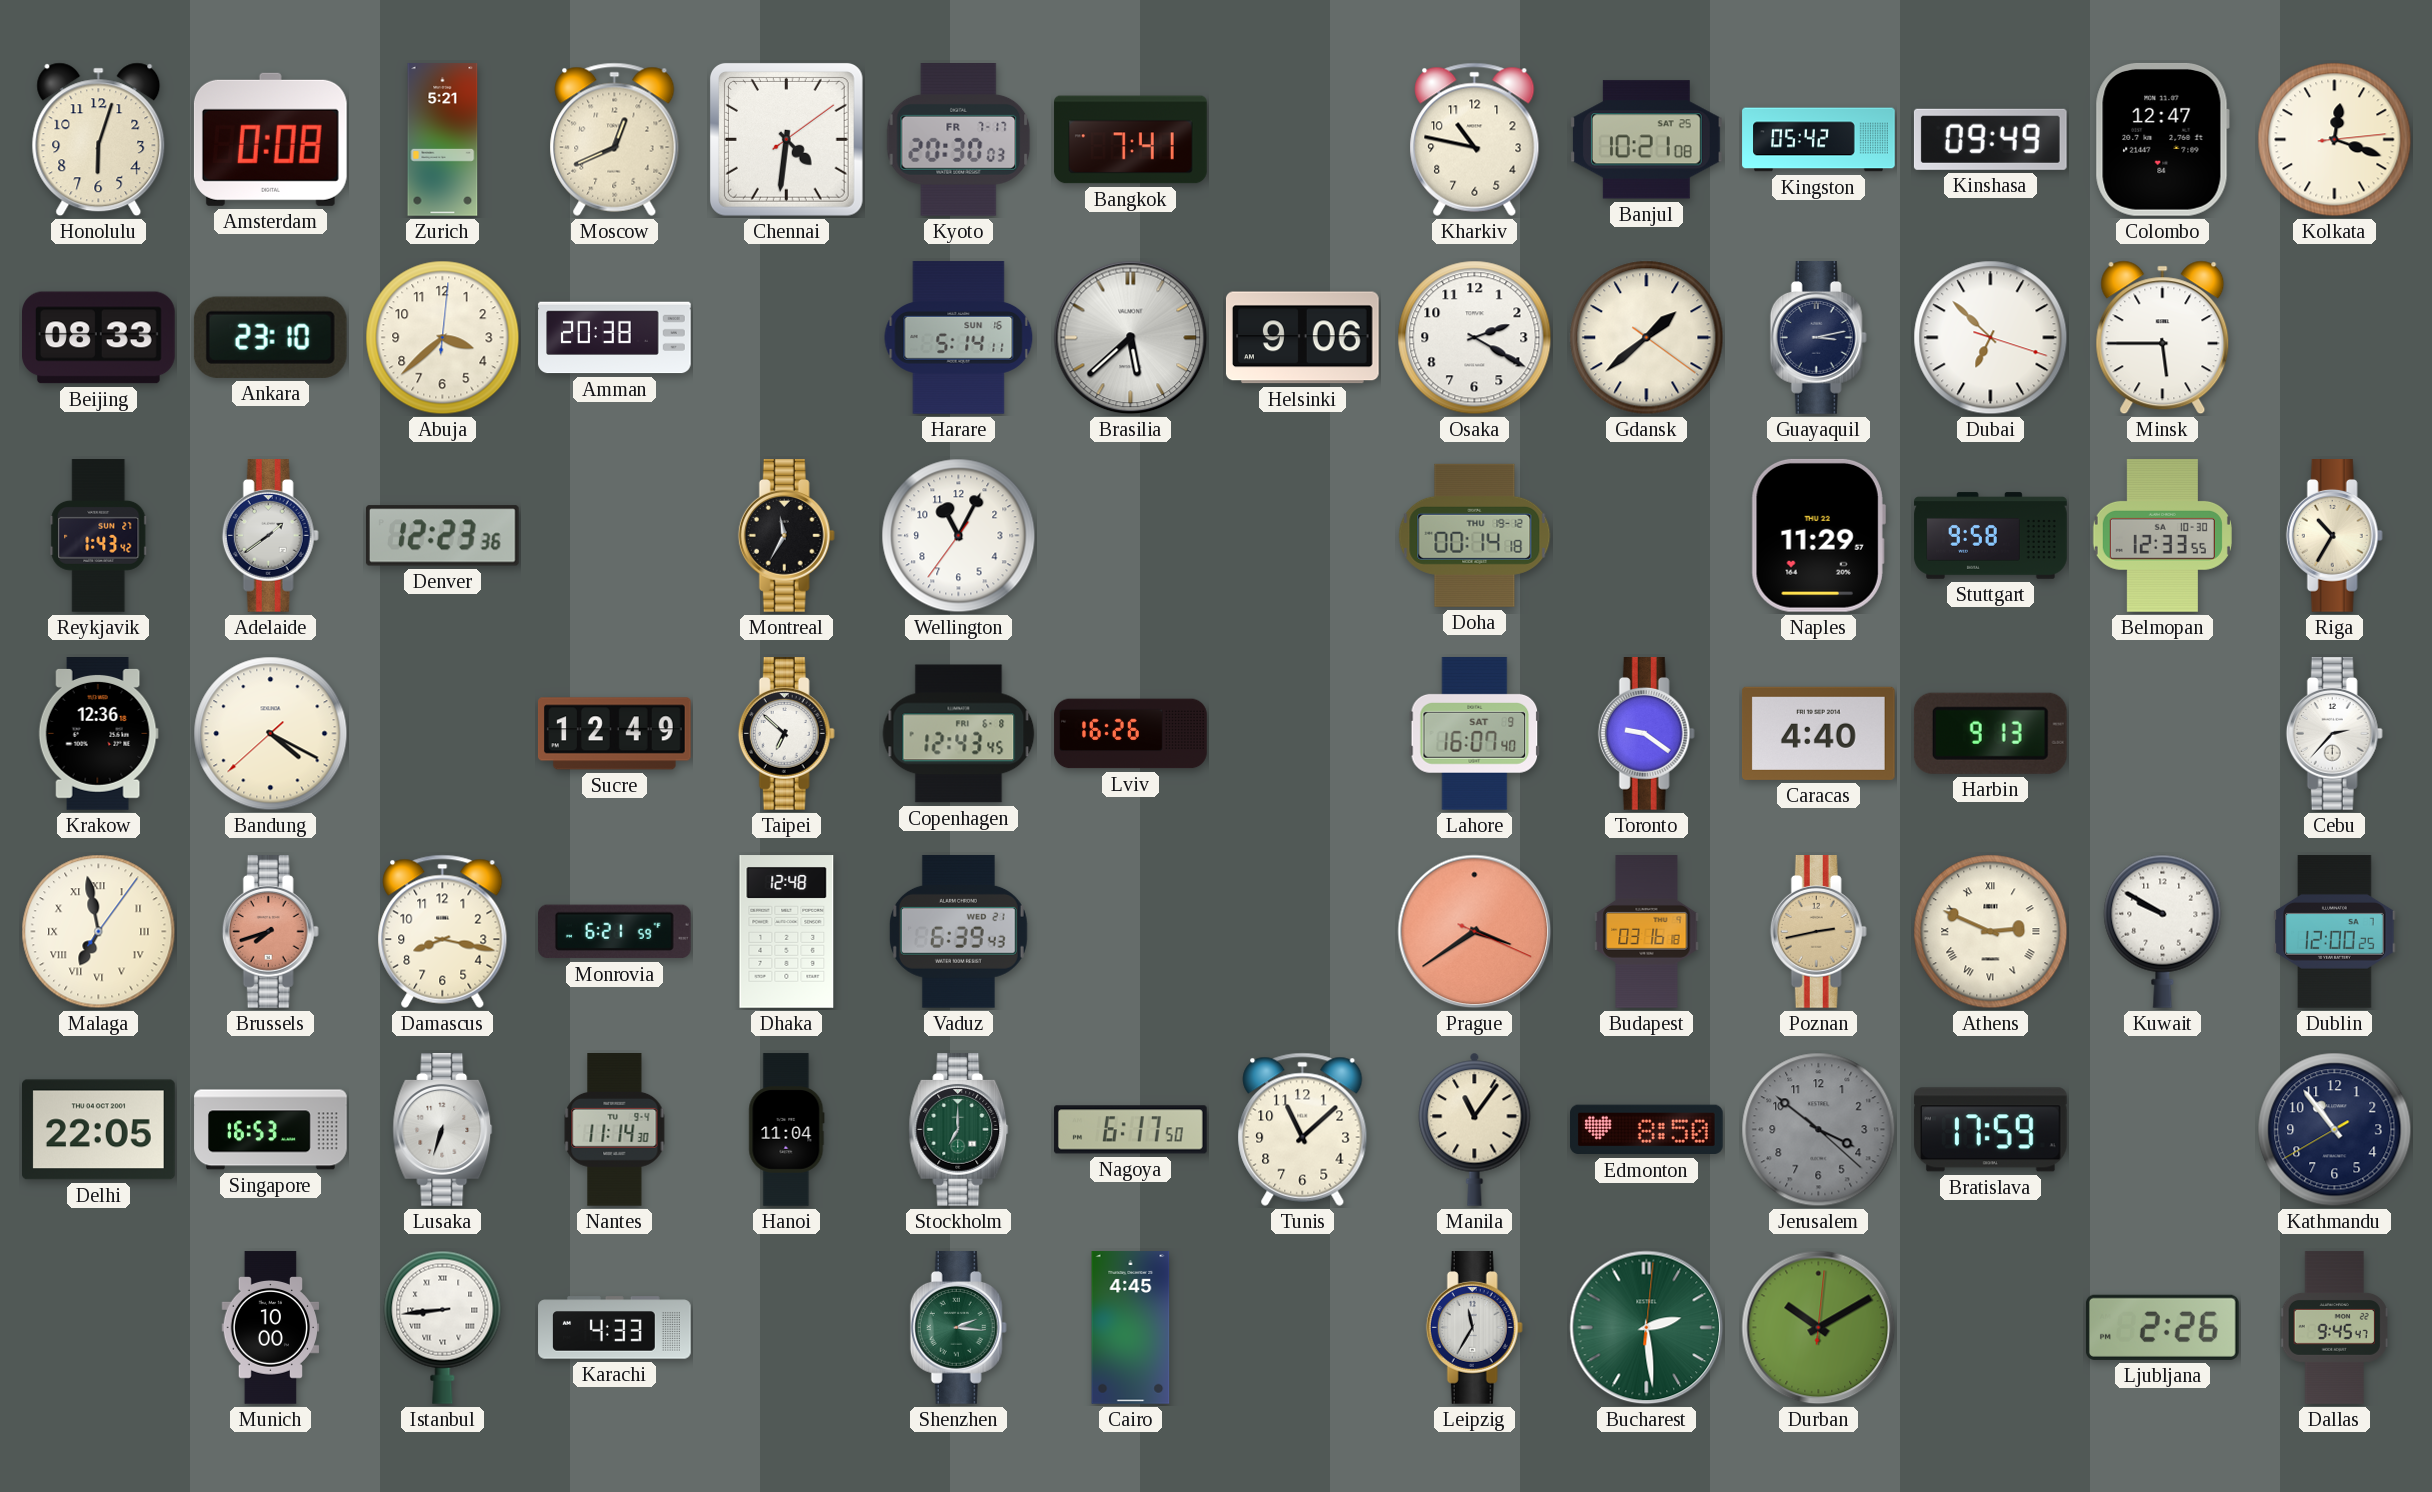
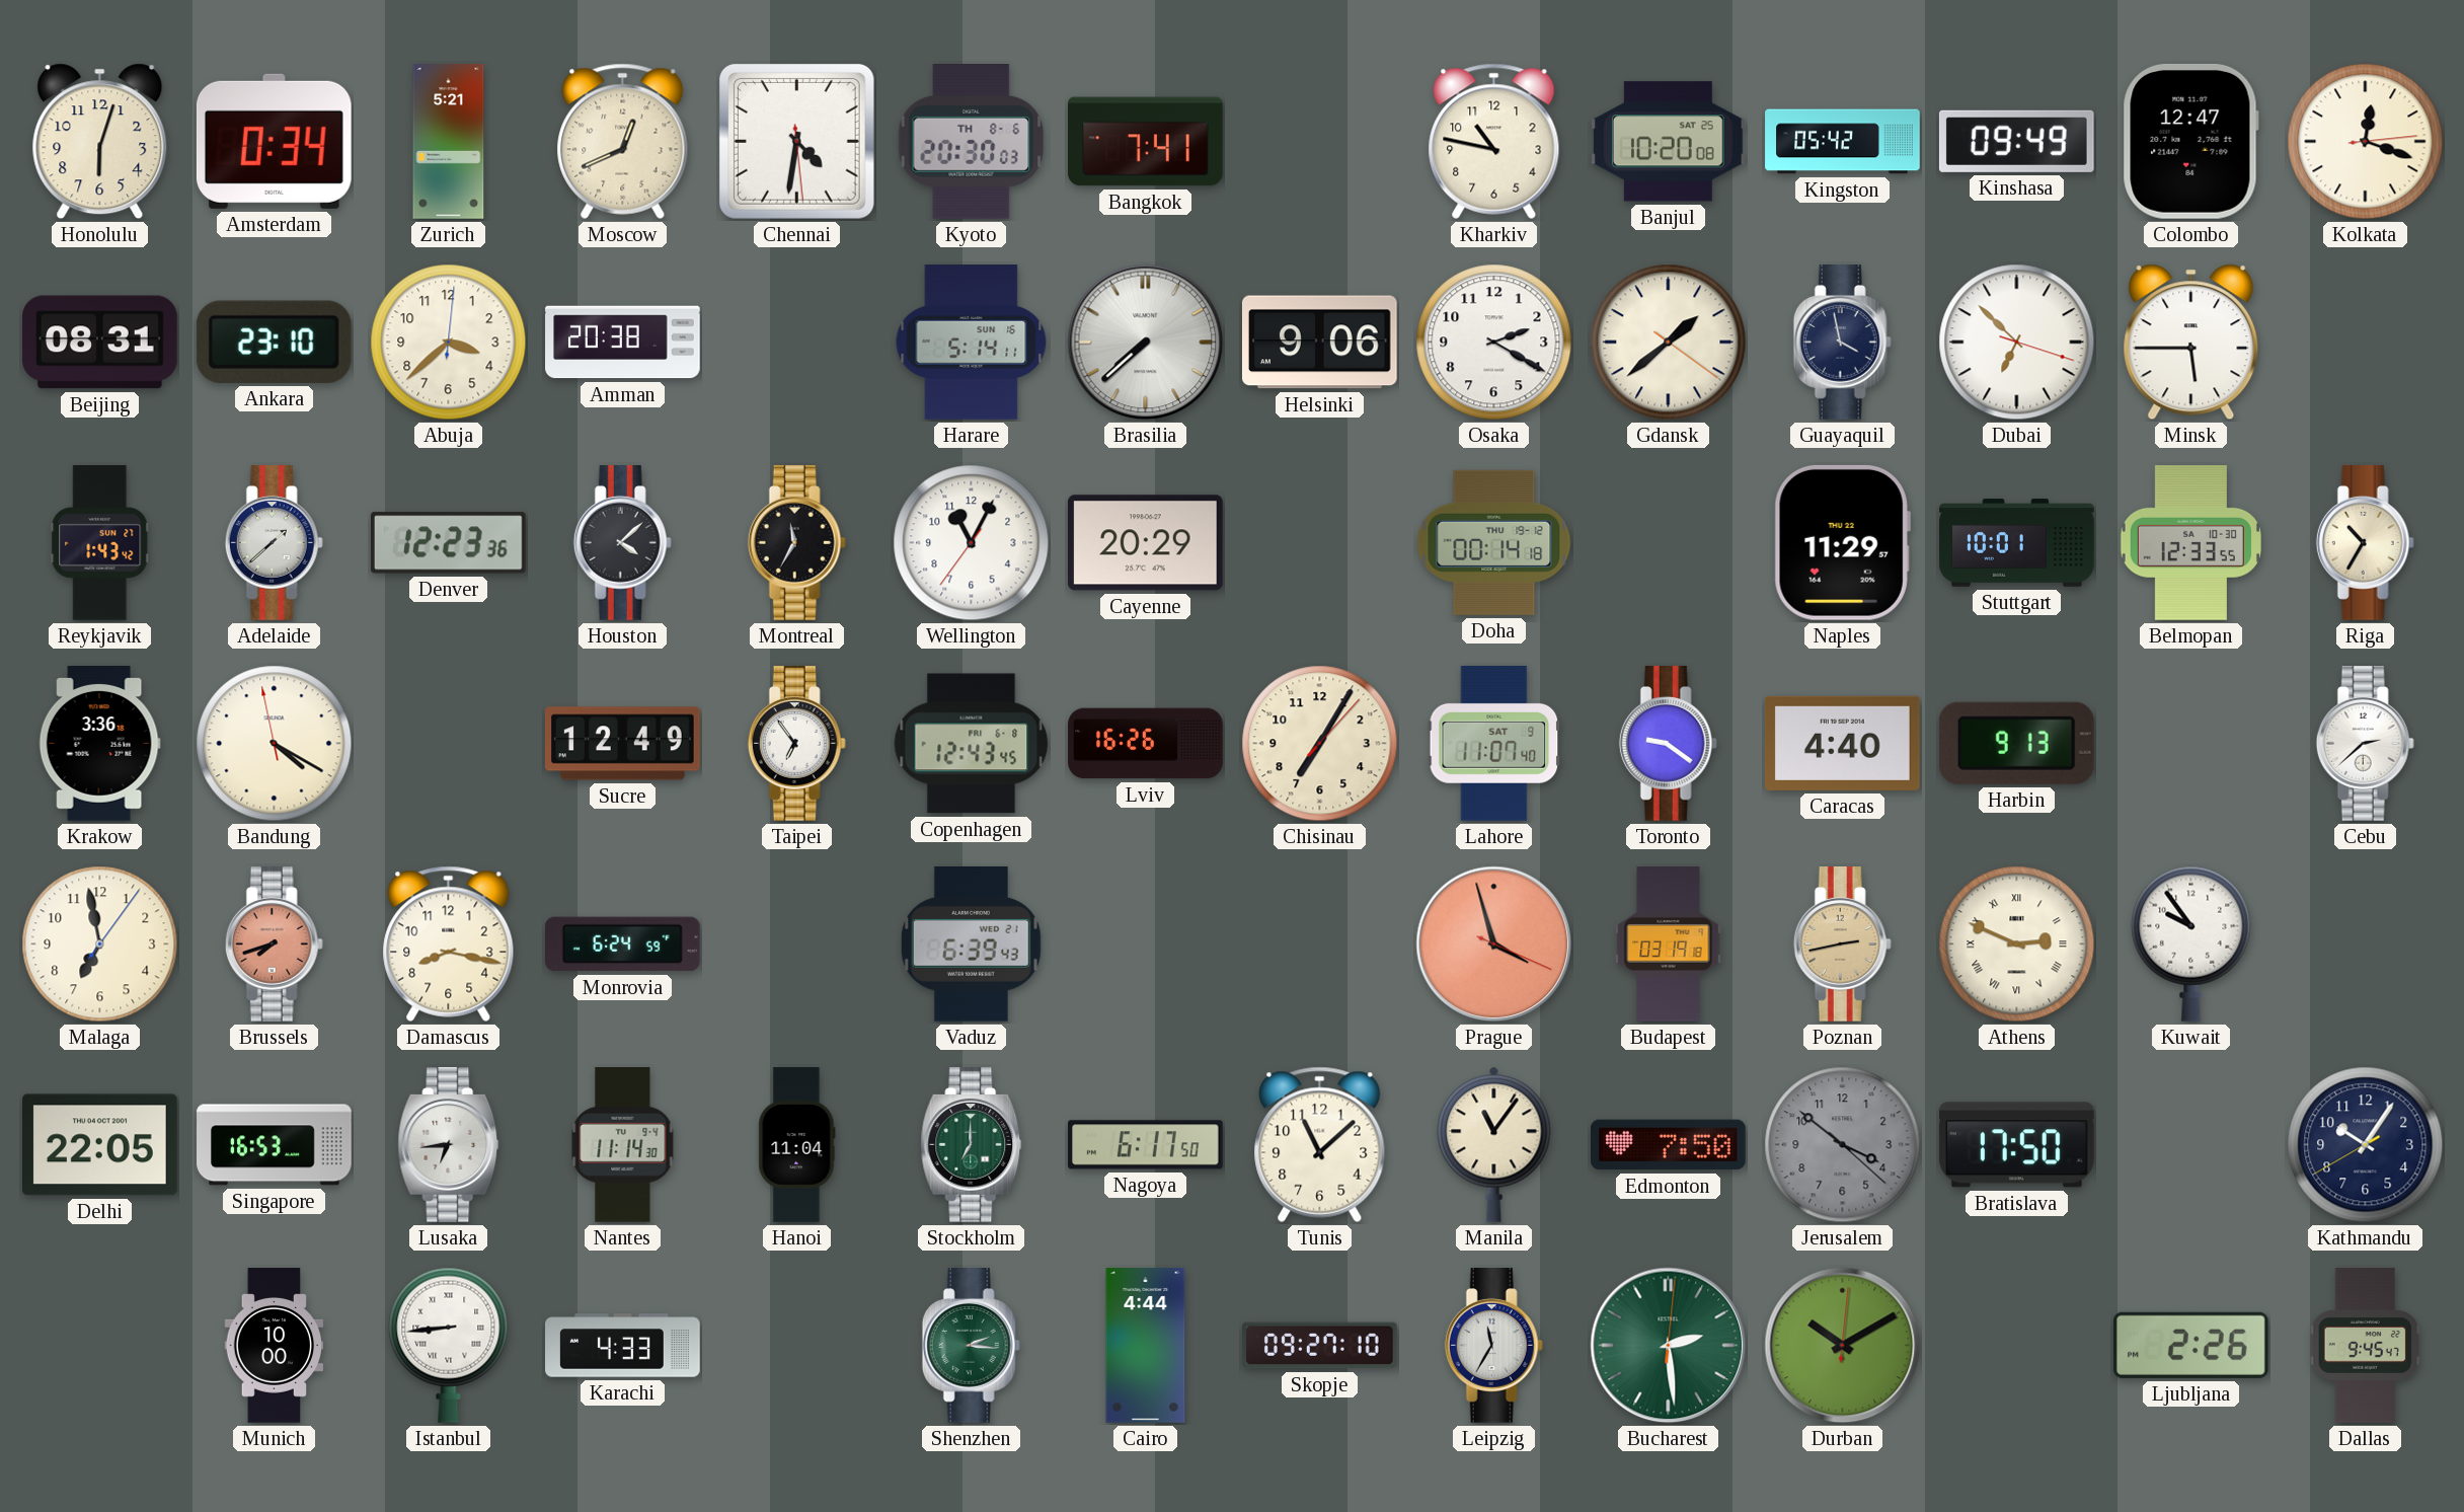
Amsterdam: 0:08 -> 0:34 (274, 141)
Chennai: 4:31:09 -> 4:31:29 (797, 142)
Kyoto date: FR 7-17 -> TH 8-6 (972, 142)
Banjul: 10:21 -> 10:20 (1668, 142)
Beijing: 08:33 -> 08:31 (100, 343)
Brasilia: 5:38 -> 7:38 (1146, 343)
Guayaquil: 3:13 -> 3:58 (1842, 343)
Adelaide: 1:39 -> 1:38 (274, 543)
Houston: none -> 4:08 (622, 543)
Cayenne: none -> 20:29 (1145, 543)
Stuttgart: 9:58 -> 10:01 (2017, 543)
Krakow: 12:36 -> 3:36 (99, 744)
Bandung: 4:19:38 -> 4:19:58 (275, 744)
Taipei: 6:52 -> 6:54 (796, 744)
Chisinau: none -> 7:05 (1320, 744)
Lahore: 16:07 -> 11:07 (1494, 743)
Cebu: 2:37 -> 2:38 (2365, 744)
Malaga numerals: Roman -> Arabic (100, 944)
Monrovia: 6:21 -> 6:24 (623, 944)
Dhaka: 12:48 -> none (787, 932)
Prague: 3:39 -> 3:57 (1494, 944)
Budapest: 03:16 -> 03:19 (1669, 944)
Kuwait: 9:50 -> 9:54 (2191, 943)
Dublin: 12:00 -> none (2335, 932)
Lusaka: 6:33 -> 6:44 (449, 1145)
Edmonton: 8:50 -> 7:50 (1669, 1145)
Bratislava: 17:59 -> 17:50 (2017, 1145)
Kathmandu: 10:53 -> 10:05 (2366, 1145)
Cairo: 4:45 -> 4:44 (1146, 1346)
Skopje: none -> 09:27 (1320, 1346)
